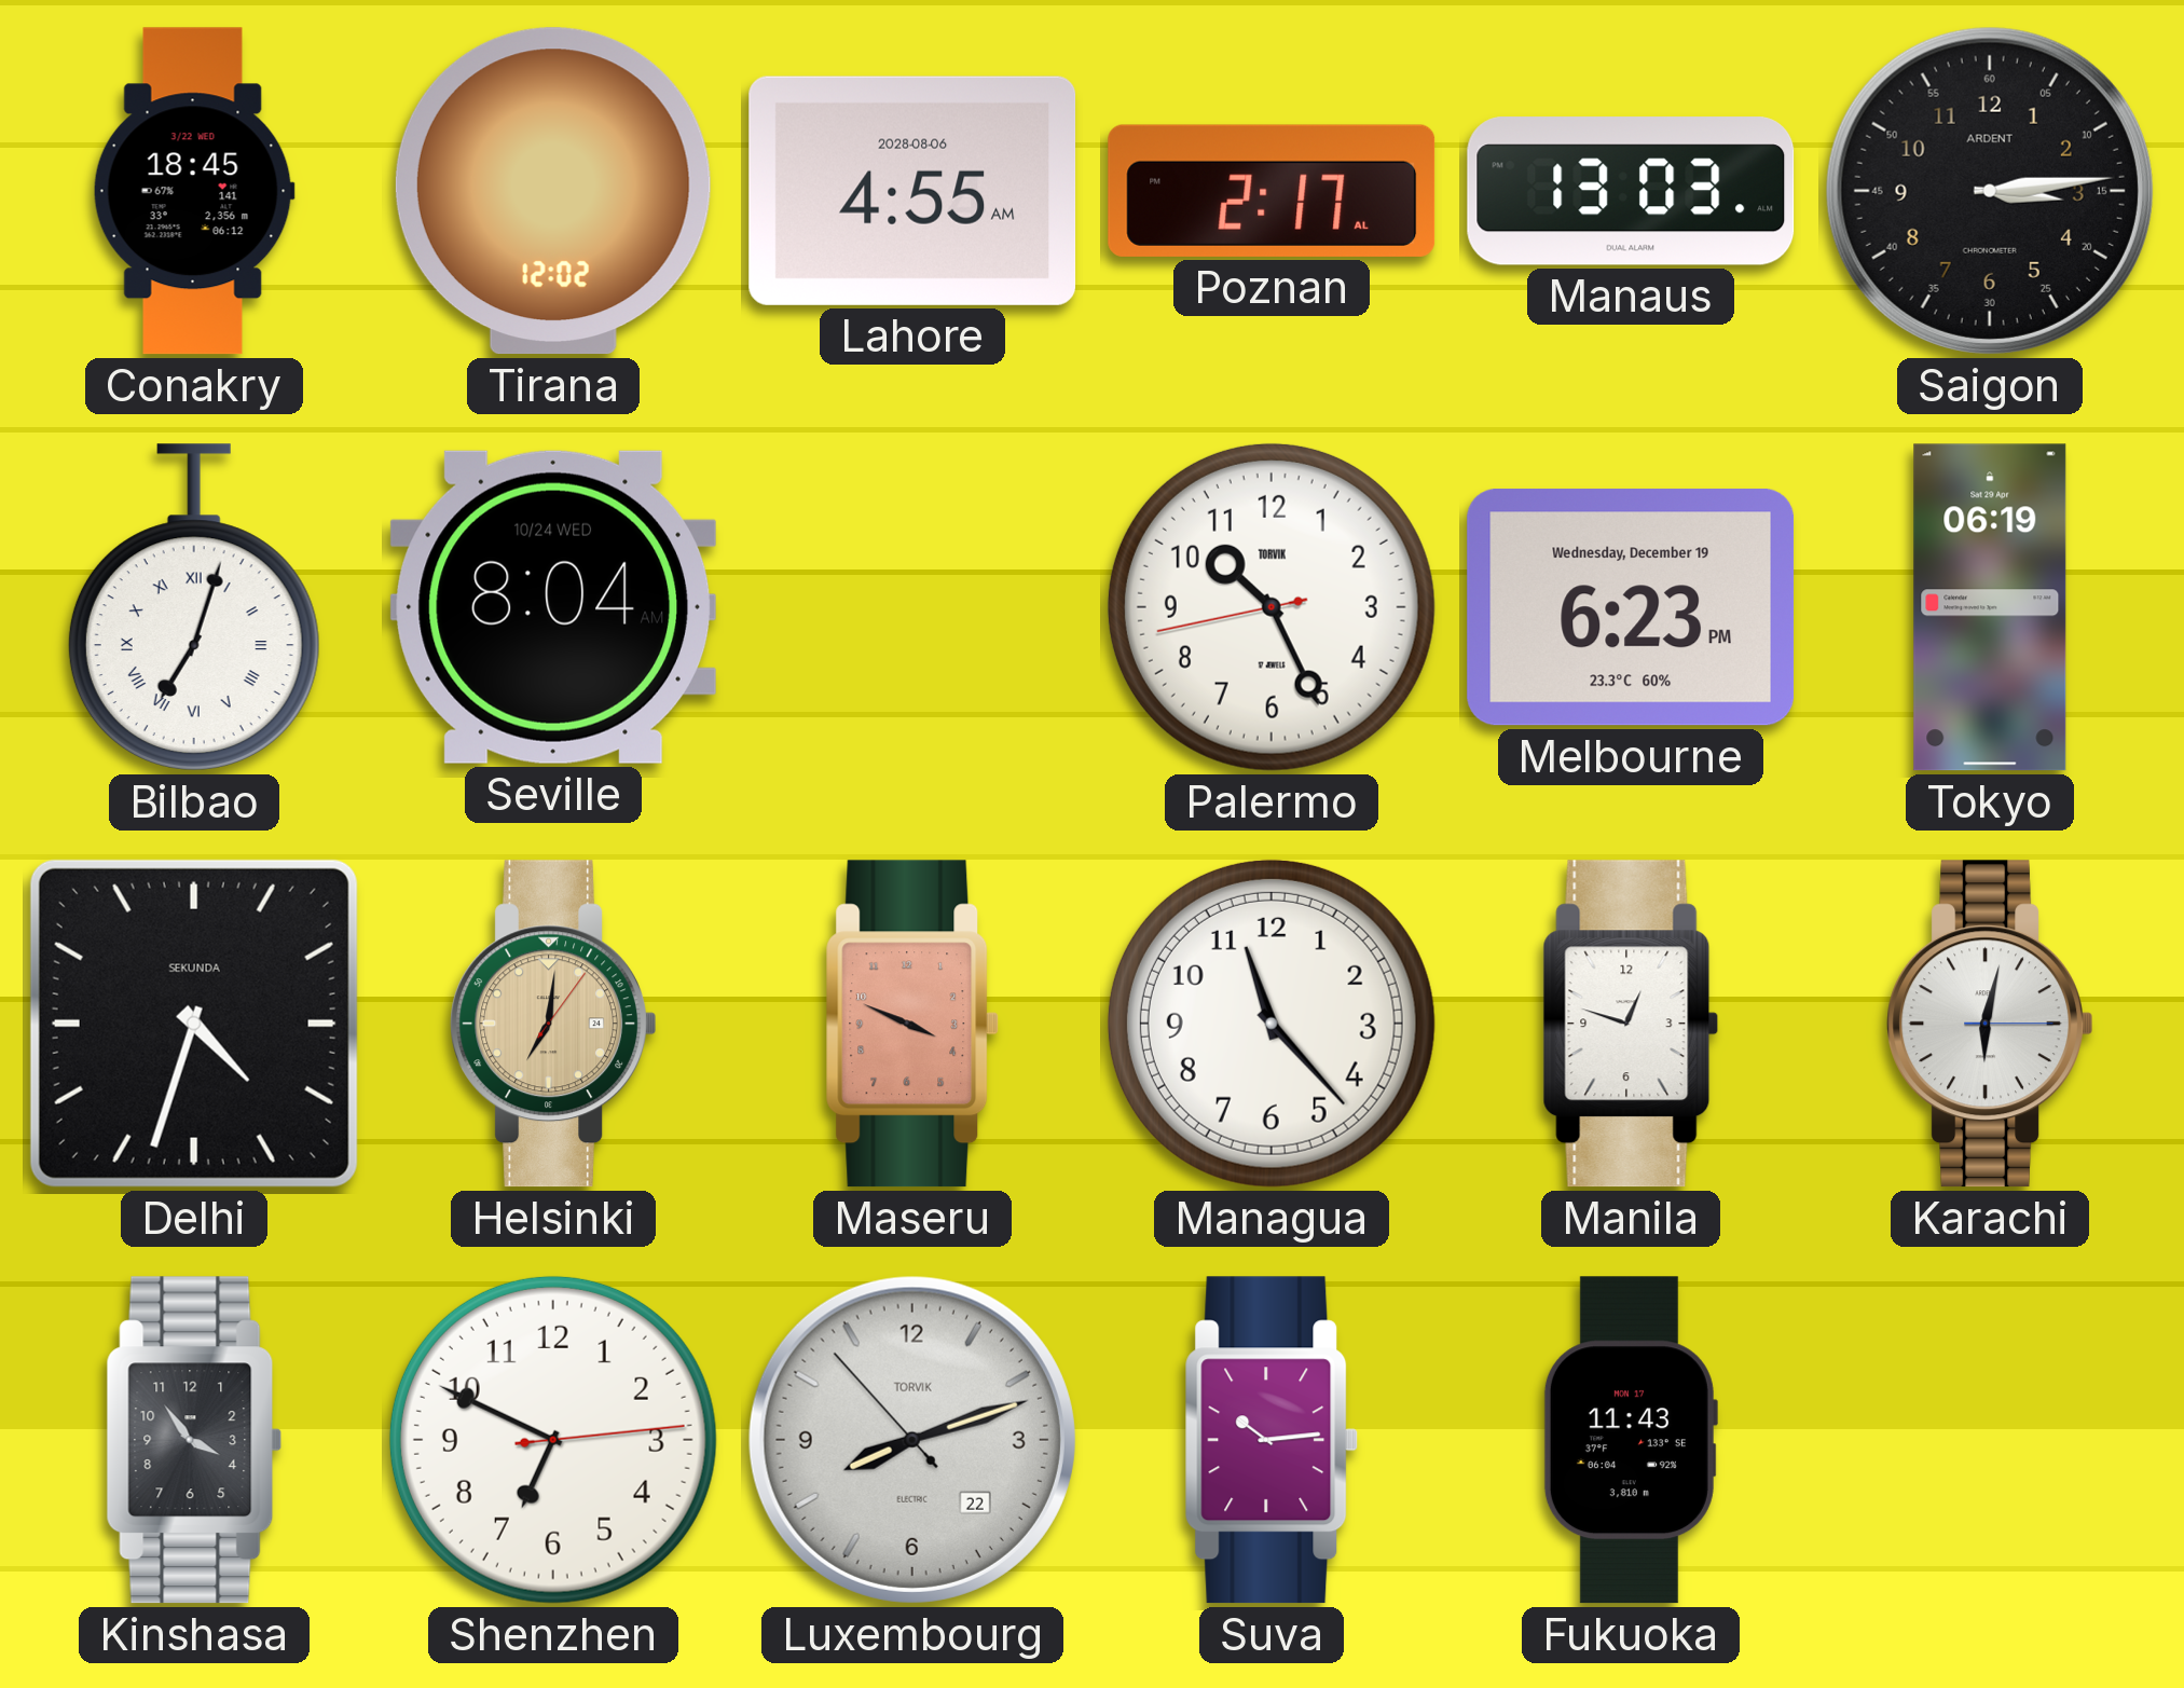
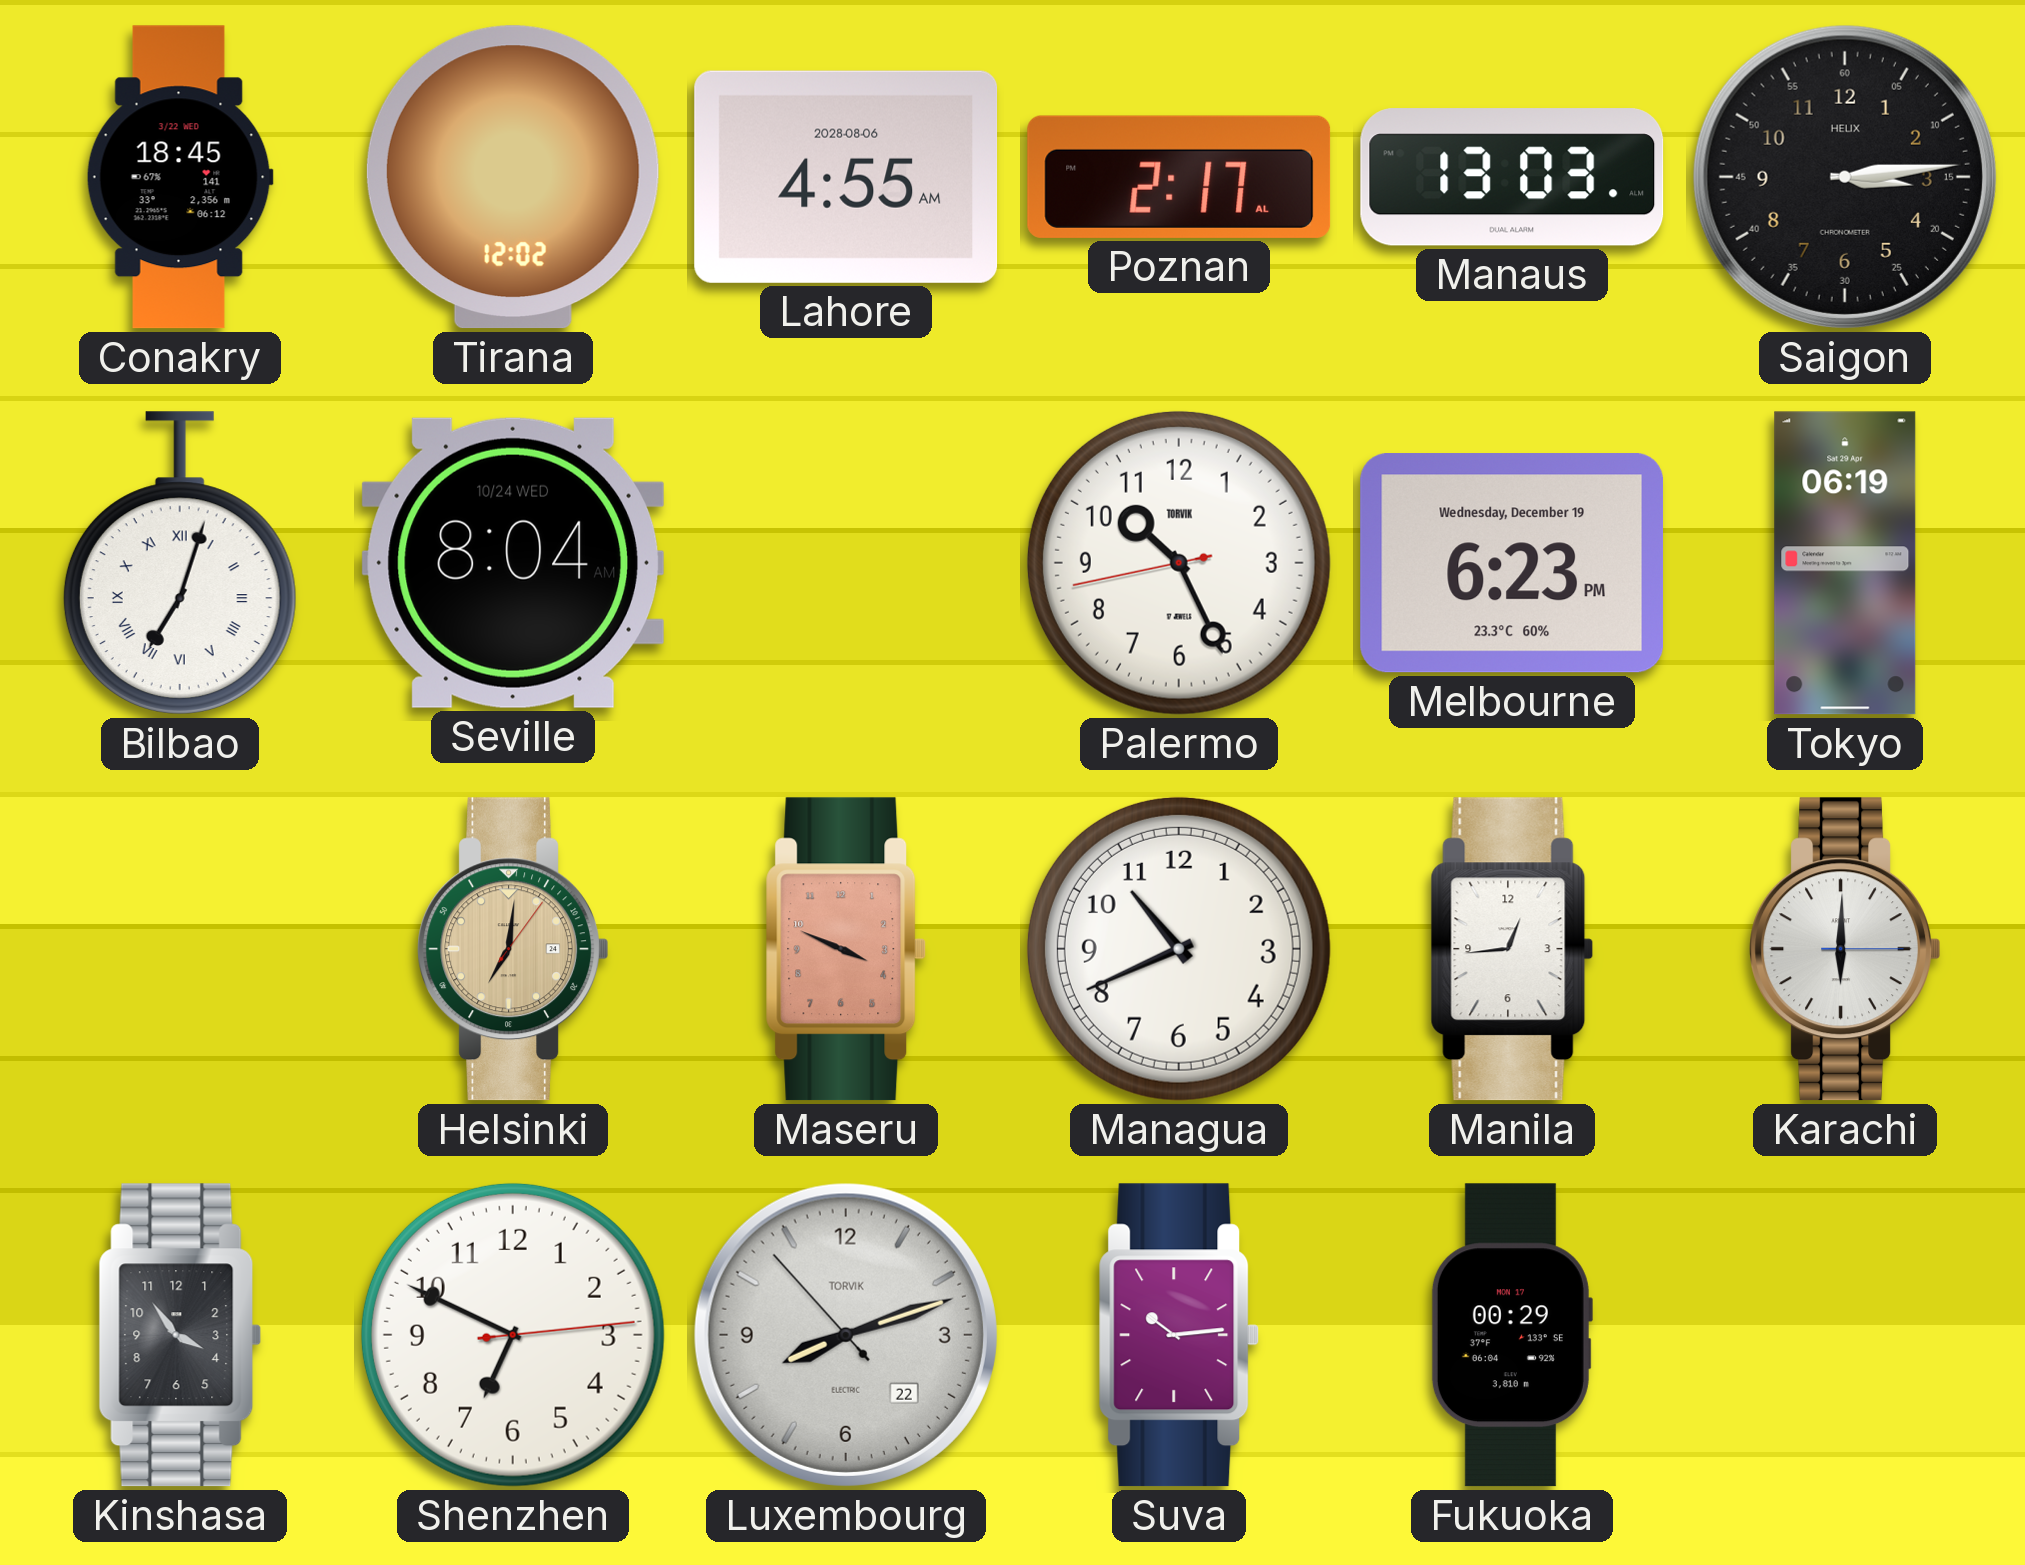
Saigon brand: ARDENT -> HELIX (1845, 177)
Delhi: 4:33 -> none (194, 1024)
Managua: 11:23 -> 10:41 (1179, 949)
Manila: 12:48 -> 12:44 (1512, 949)
Karachi: 6:02 -> 6:00 (1844, 949)
Fukuoka: 11:43 -> 00:29 (1511, 1335)
